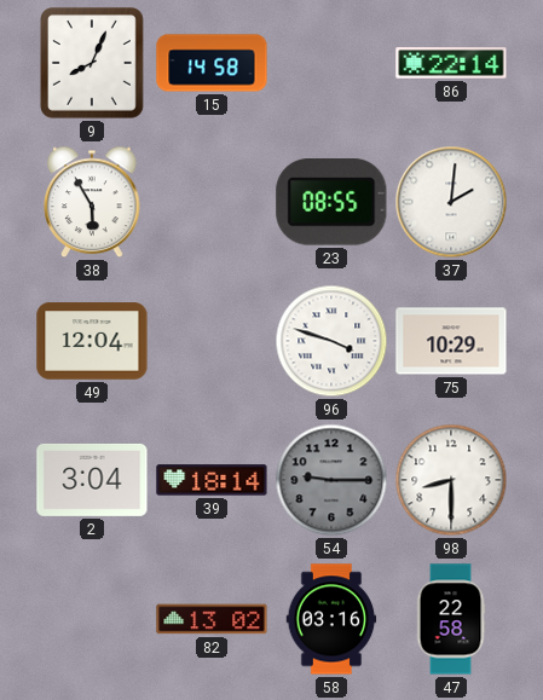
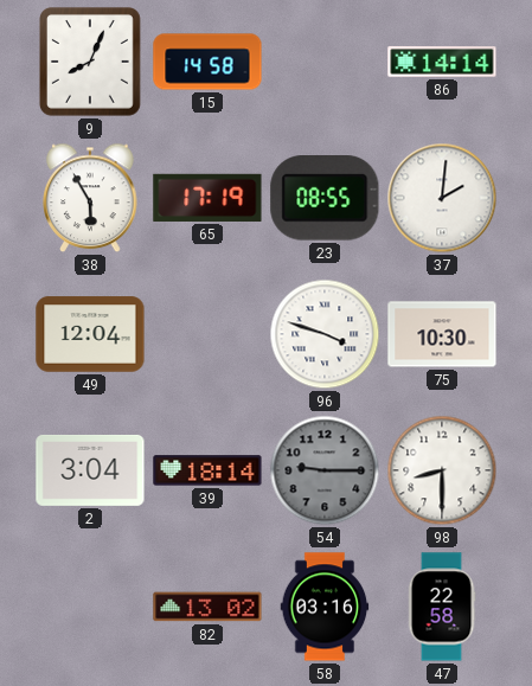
86: 22:14 -> 14:14 (442, 62)
65: none -> 17:19 (207, 198)
75: 10:29 -> 10:30 (442, 334)
